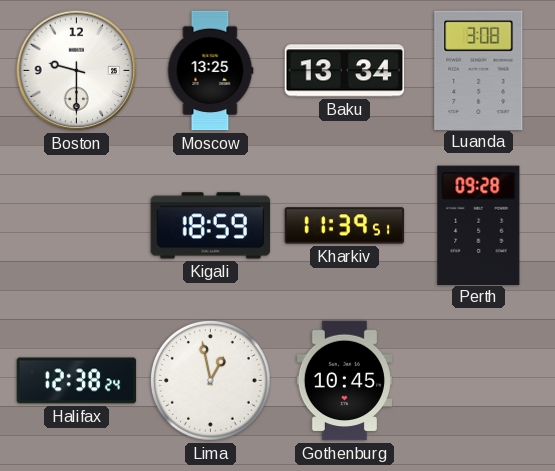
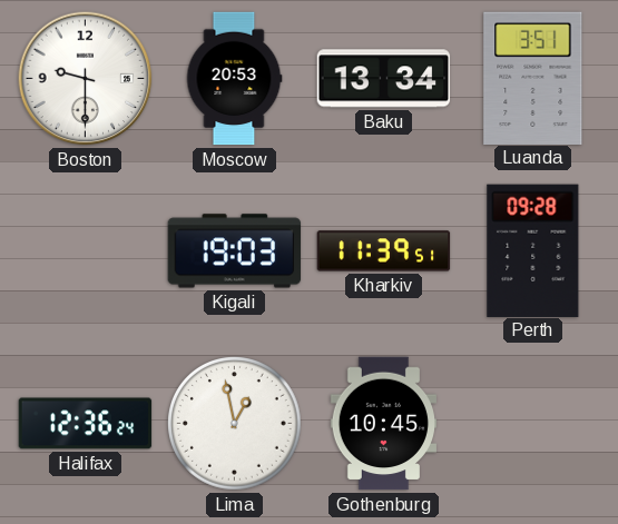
Moscow: 13:25 -> 20:53 (234, 79)
Luanda: 3:08 -> 3:51 (533, 78)
Kigali: 18:59 -> 19:03 (235, 251)
Halifax: 12:38 -> 12:36 (86, 424)
